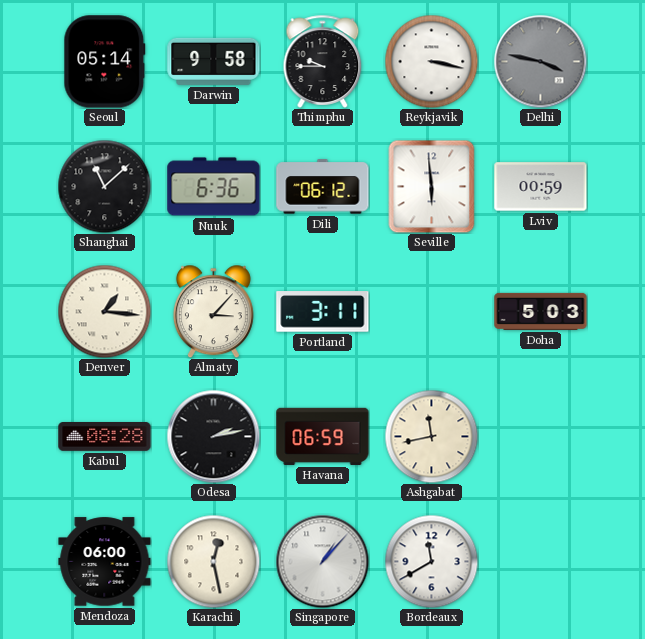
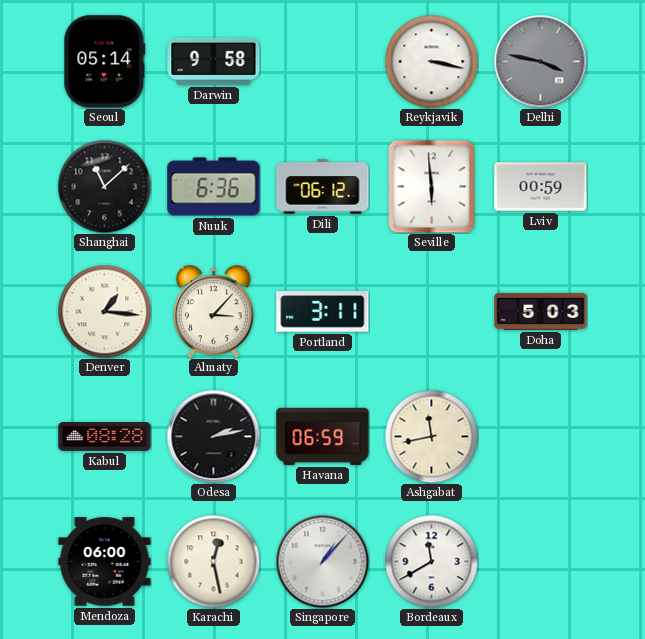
Thimphu: 9:45 -> none (323, 61)
